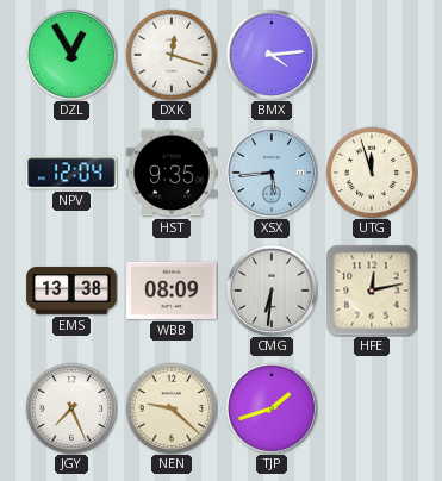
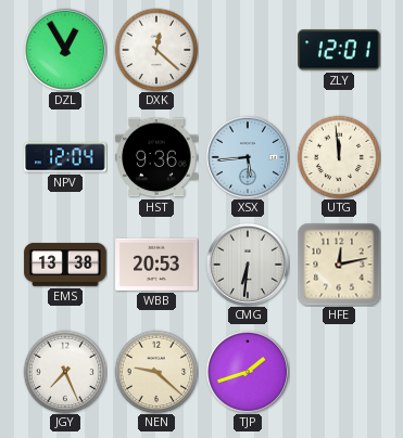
DXK: 12:18 -> 12:22 (156, 50)
BMX: 4:14 -> none (272, 55)
ZLY: none -> 12:01 (339, 50)
HST: 9:35 -> 9:36 (156, 157)
UTG: 11:57 -> 11:59 (339, 157)
WBB: 08:09 -> 20:53 (156, 265)
